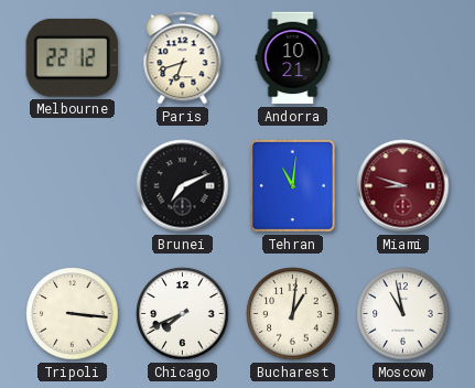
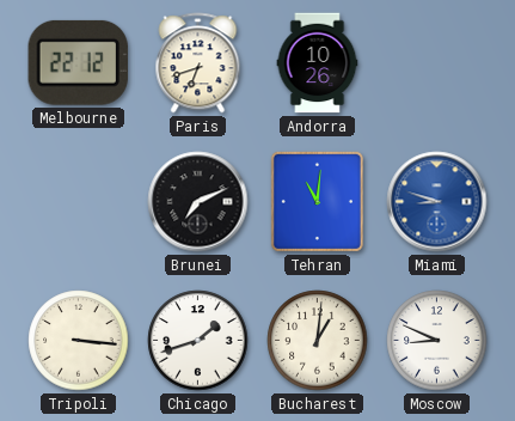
Andorra: 10:21 -> 10:26 (318, 63)
Miami dial: burgundy -> blue (437, 202)
Chicago: 7:41 -> 1:42 (198, 341)
Moscow: 10:58 -> 8:49 (437, 341)
